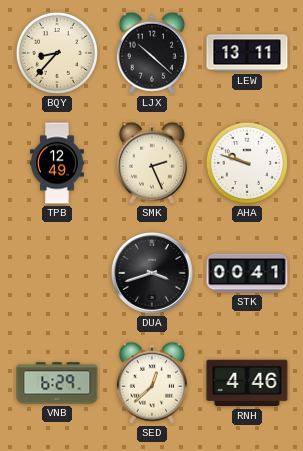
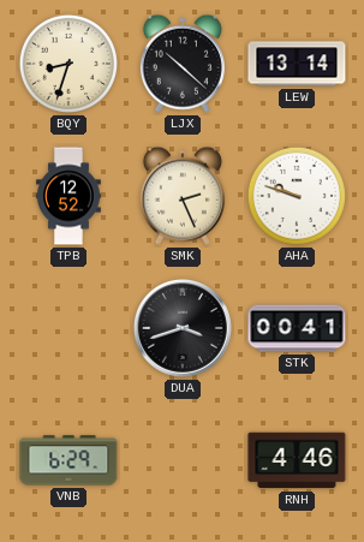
BQY: 8:37 -> 8:33 (68, 64)
LEW: 13:11 -> 13:14 (297, 64)
TPB: 12:49 -> 12:52 (68, 196)
SED: 12:38 -> none (152, 383)
